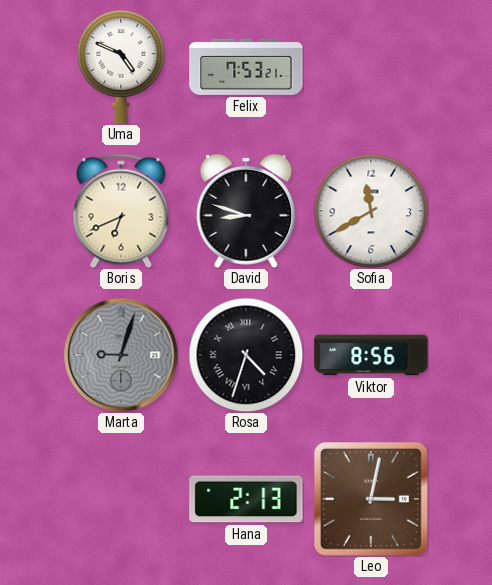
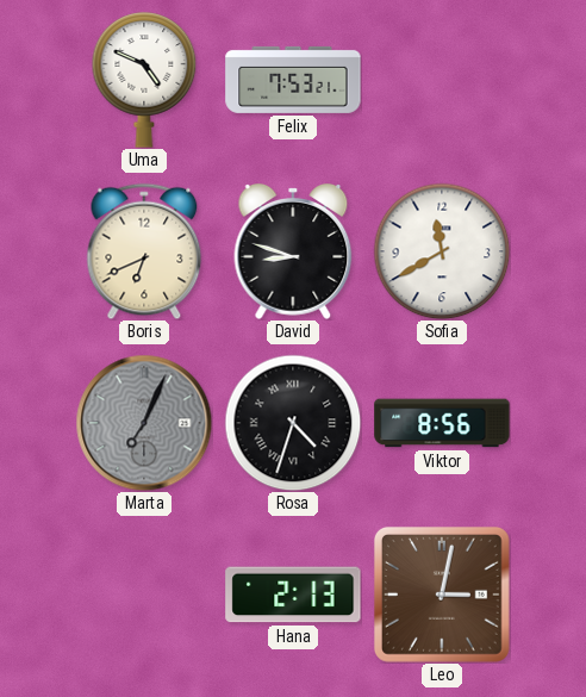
Marta: 9:03 -> 7:04 (144, 423)
